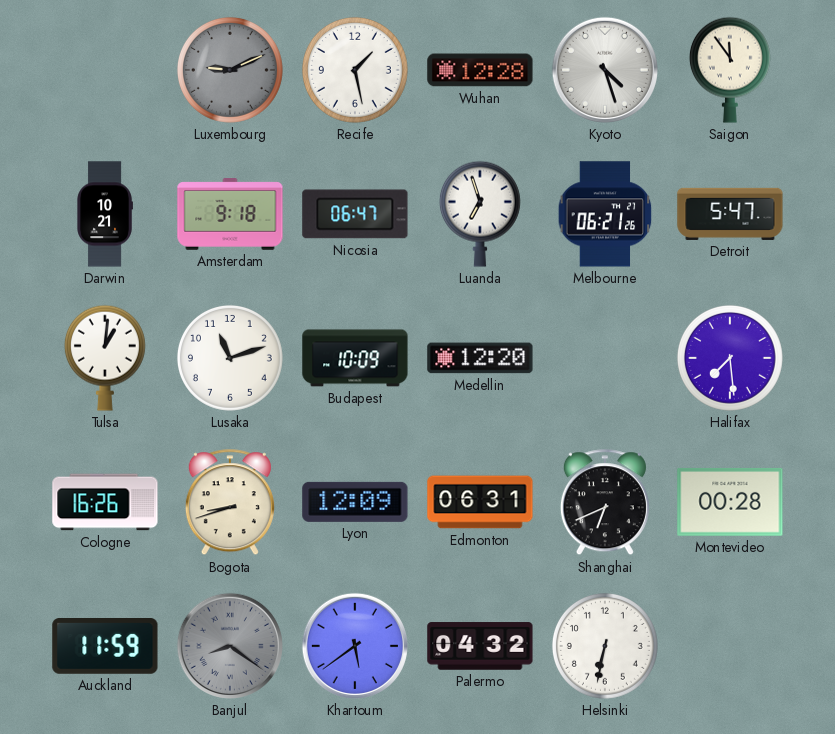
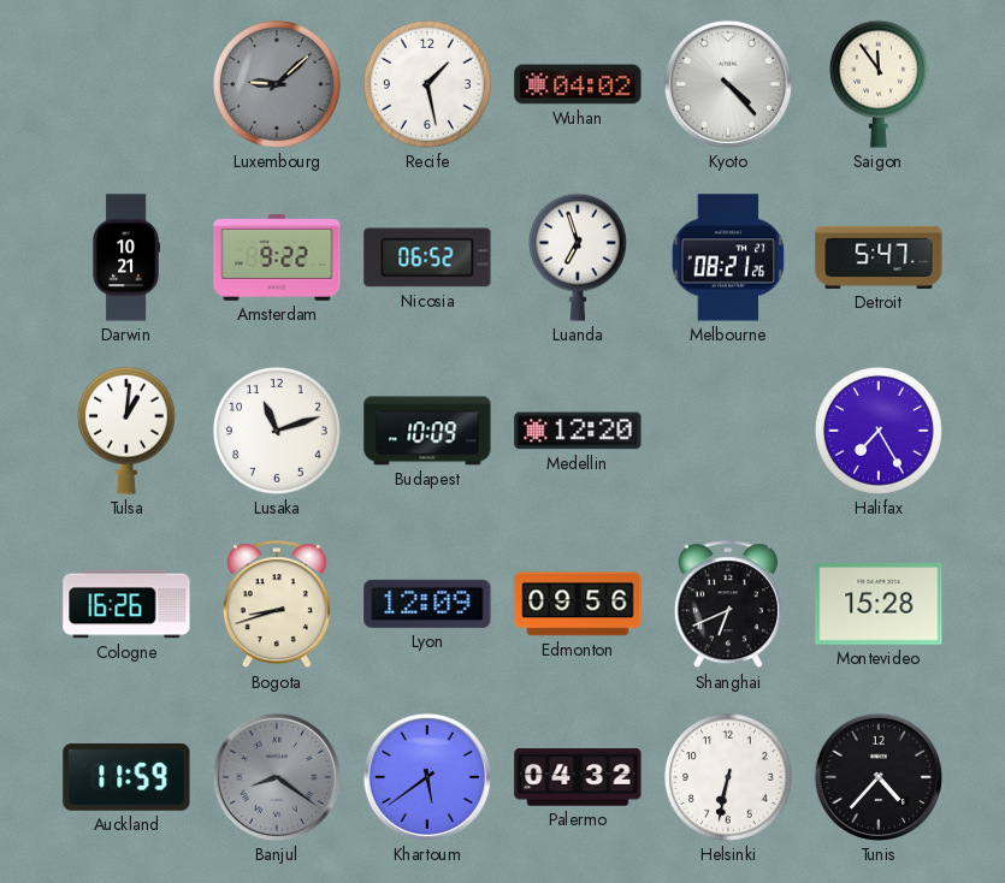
Luxembourg: 9:11 -> 9:08 (277, 84)
Wuhan: 12:28 -> 04:02 (578, 84)
Kyoto: 4:27 -> 4:23 (728, 84)
Amsterdam: 9:18 -> 9:22 (277, 257)
Nicosia: 06:47 -> 06:52 (427, 257)
Melbourne: 06:21 -> 08:21 (728, 257)
Halifax: 7:29 -> 7:25 (879, 431)
Edmonton: 06:31 -> 09:56 (578, 604)
Montevideo: 00:28 -> 15:28 (879, 604)
Tunis: none -> 4:37 (879, 777)
